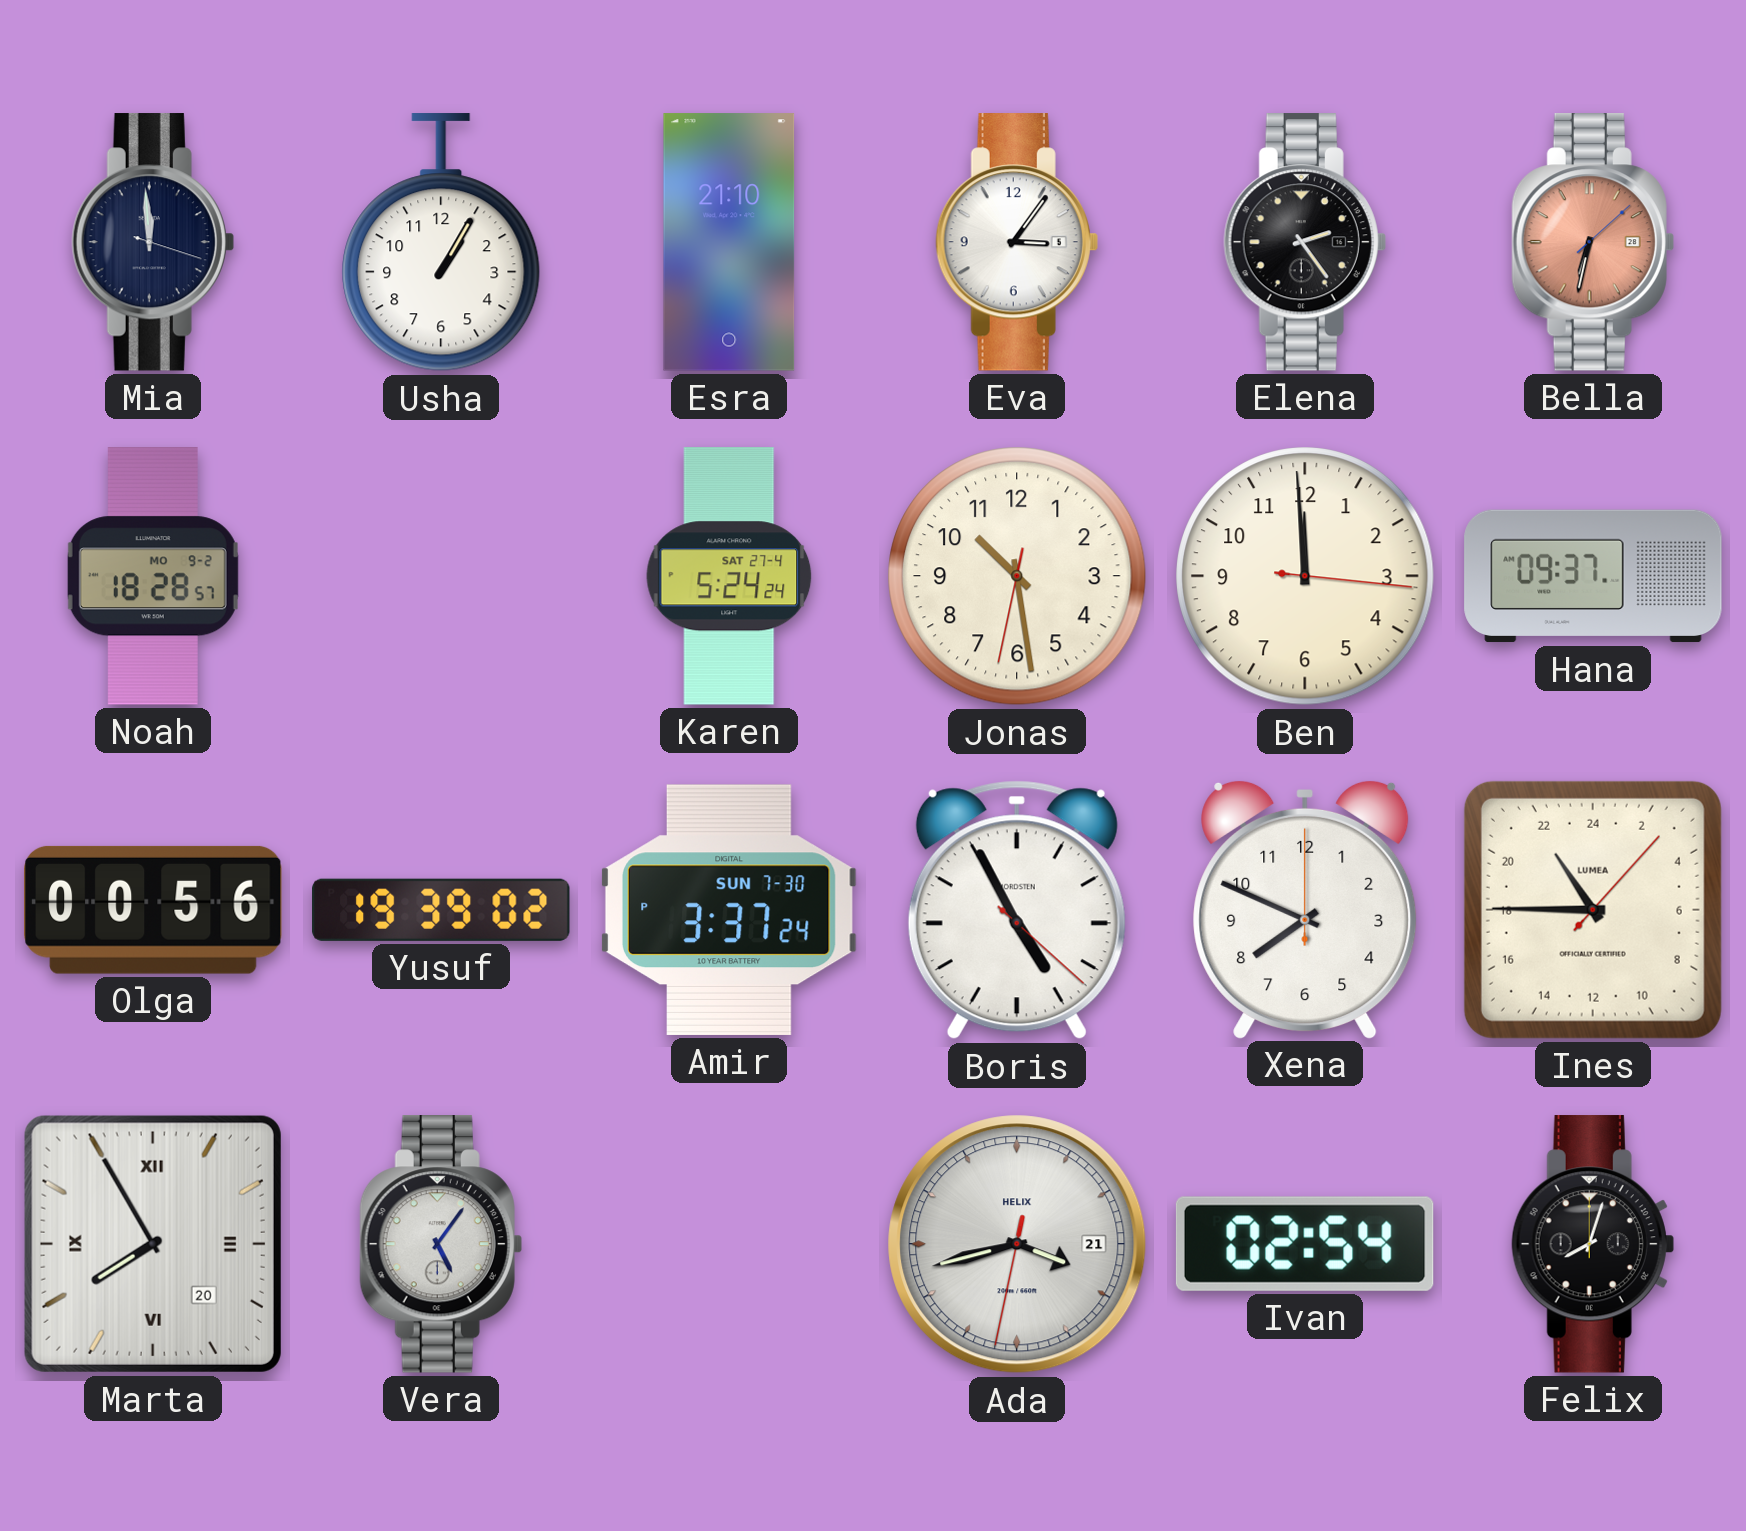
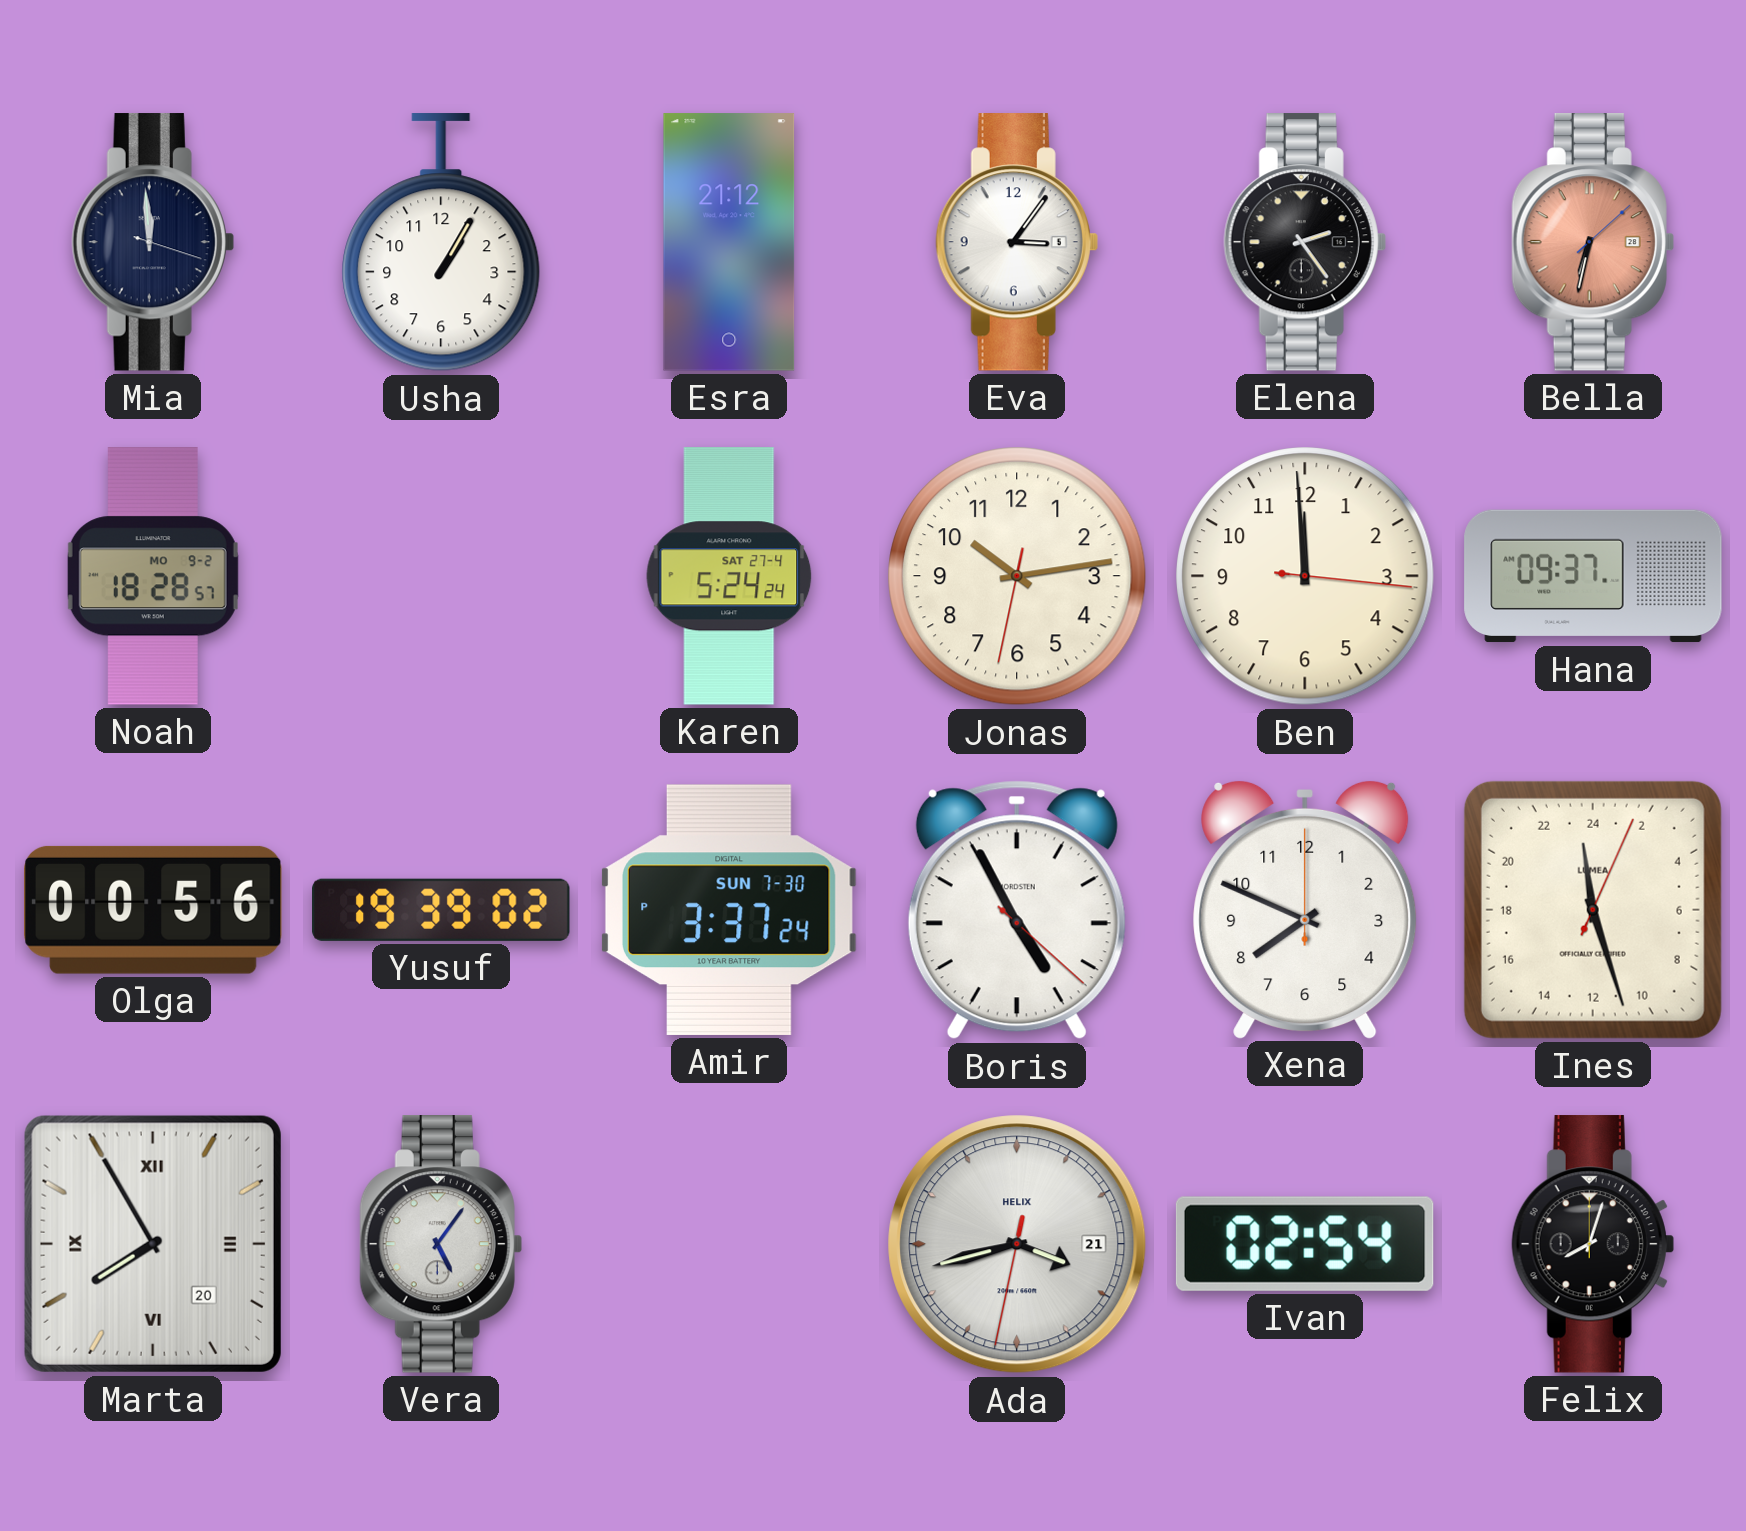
Esra: 21:10 -> 21:12 (729, 242)
Jonas: 10:28 -> 10:13 (1017, 576)
Ines: 21:45 -> 23:27 (1593, 910)
